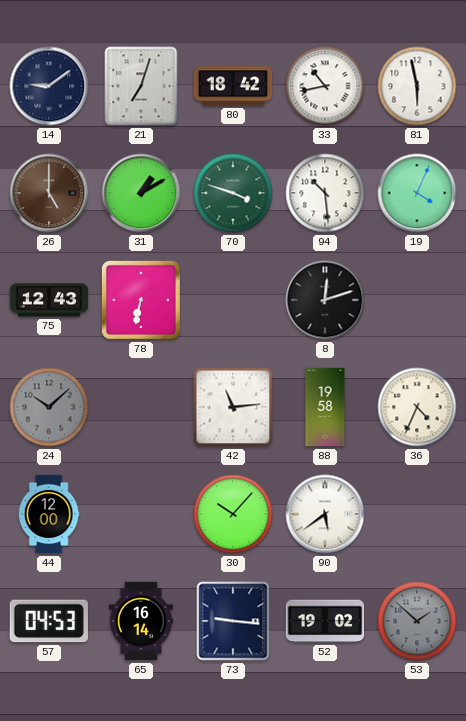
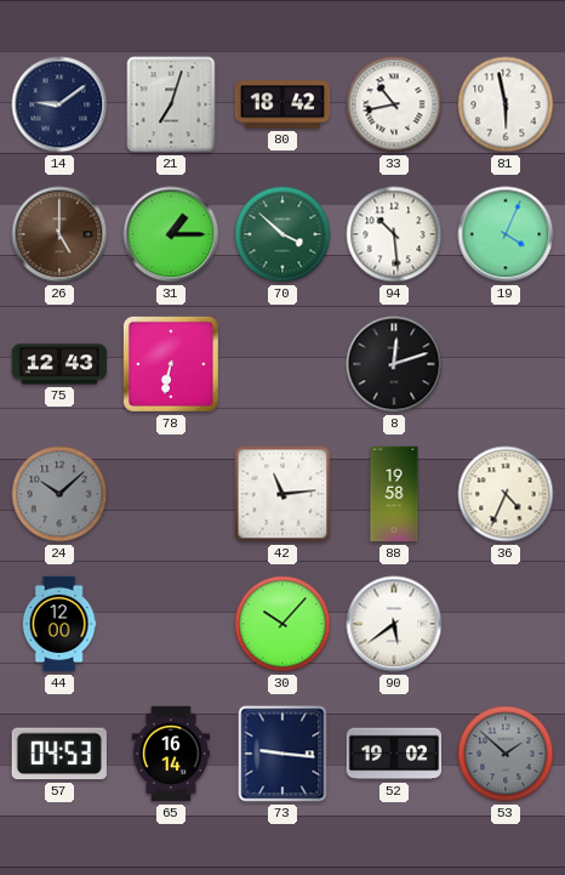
31: 1:10 -> 1:15 (171, 234)
70: 3:48 -> 3:52 (282, 234)
